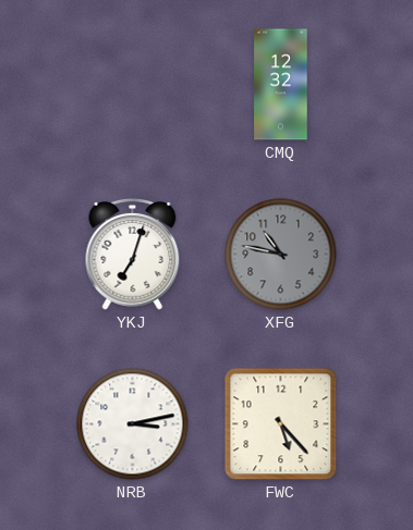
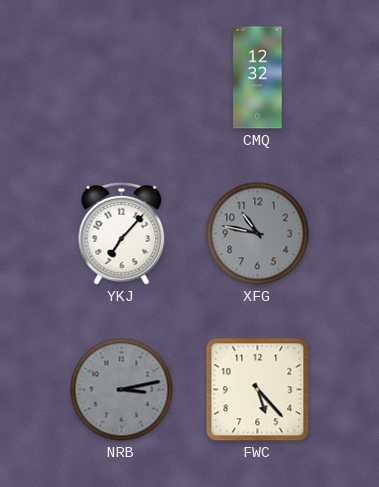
YKJ: 7:03 -> 7:07 (122, 233)
NRB dial: white -> grey (122, 390)
